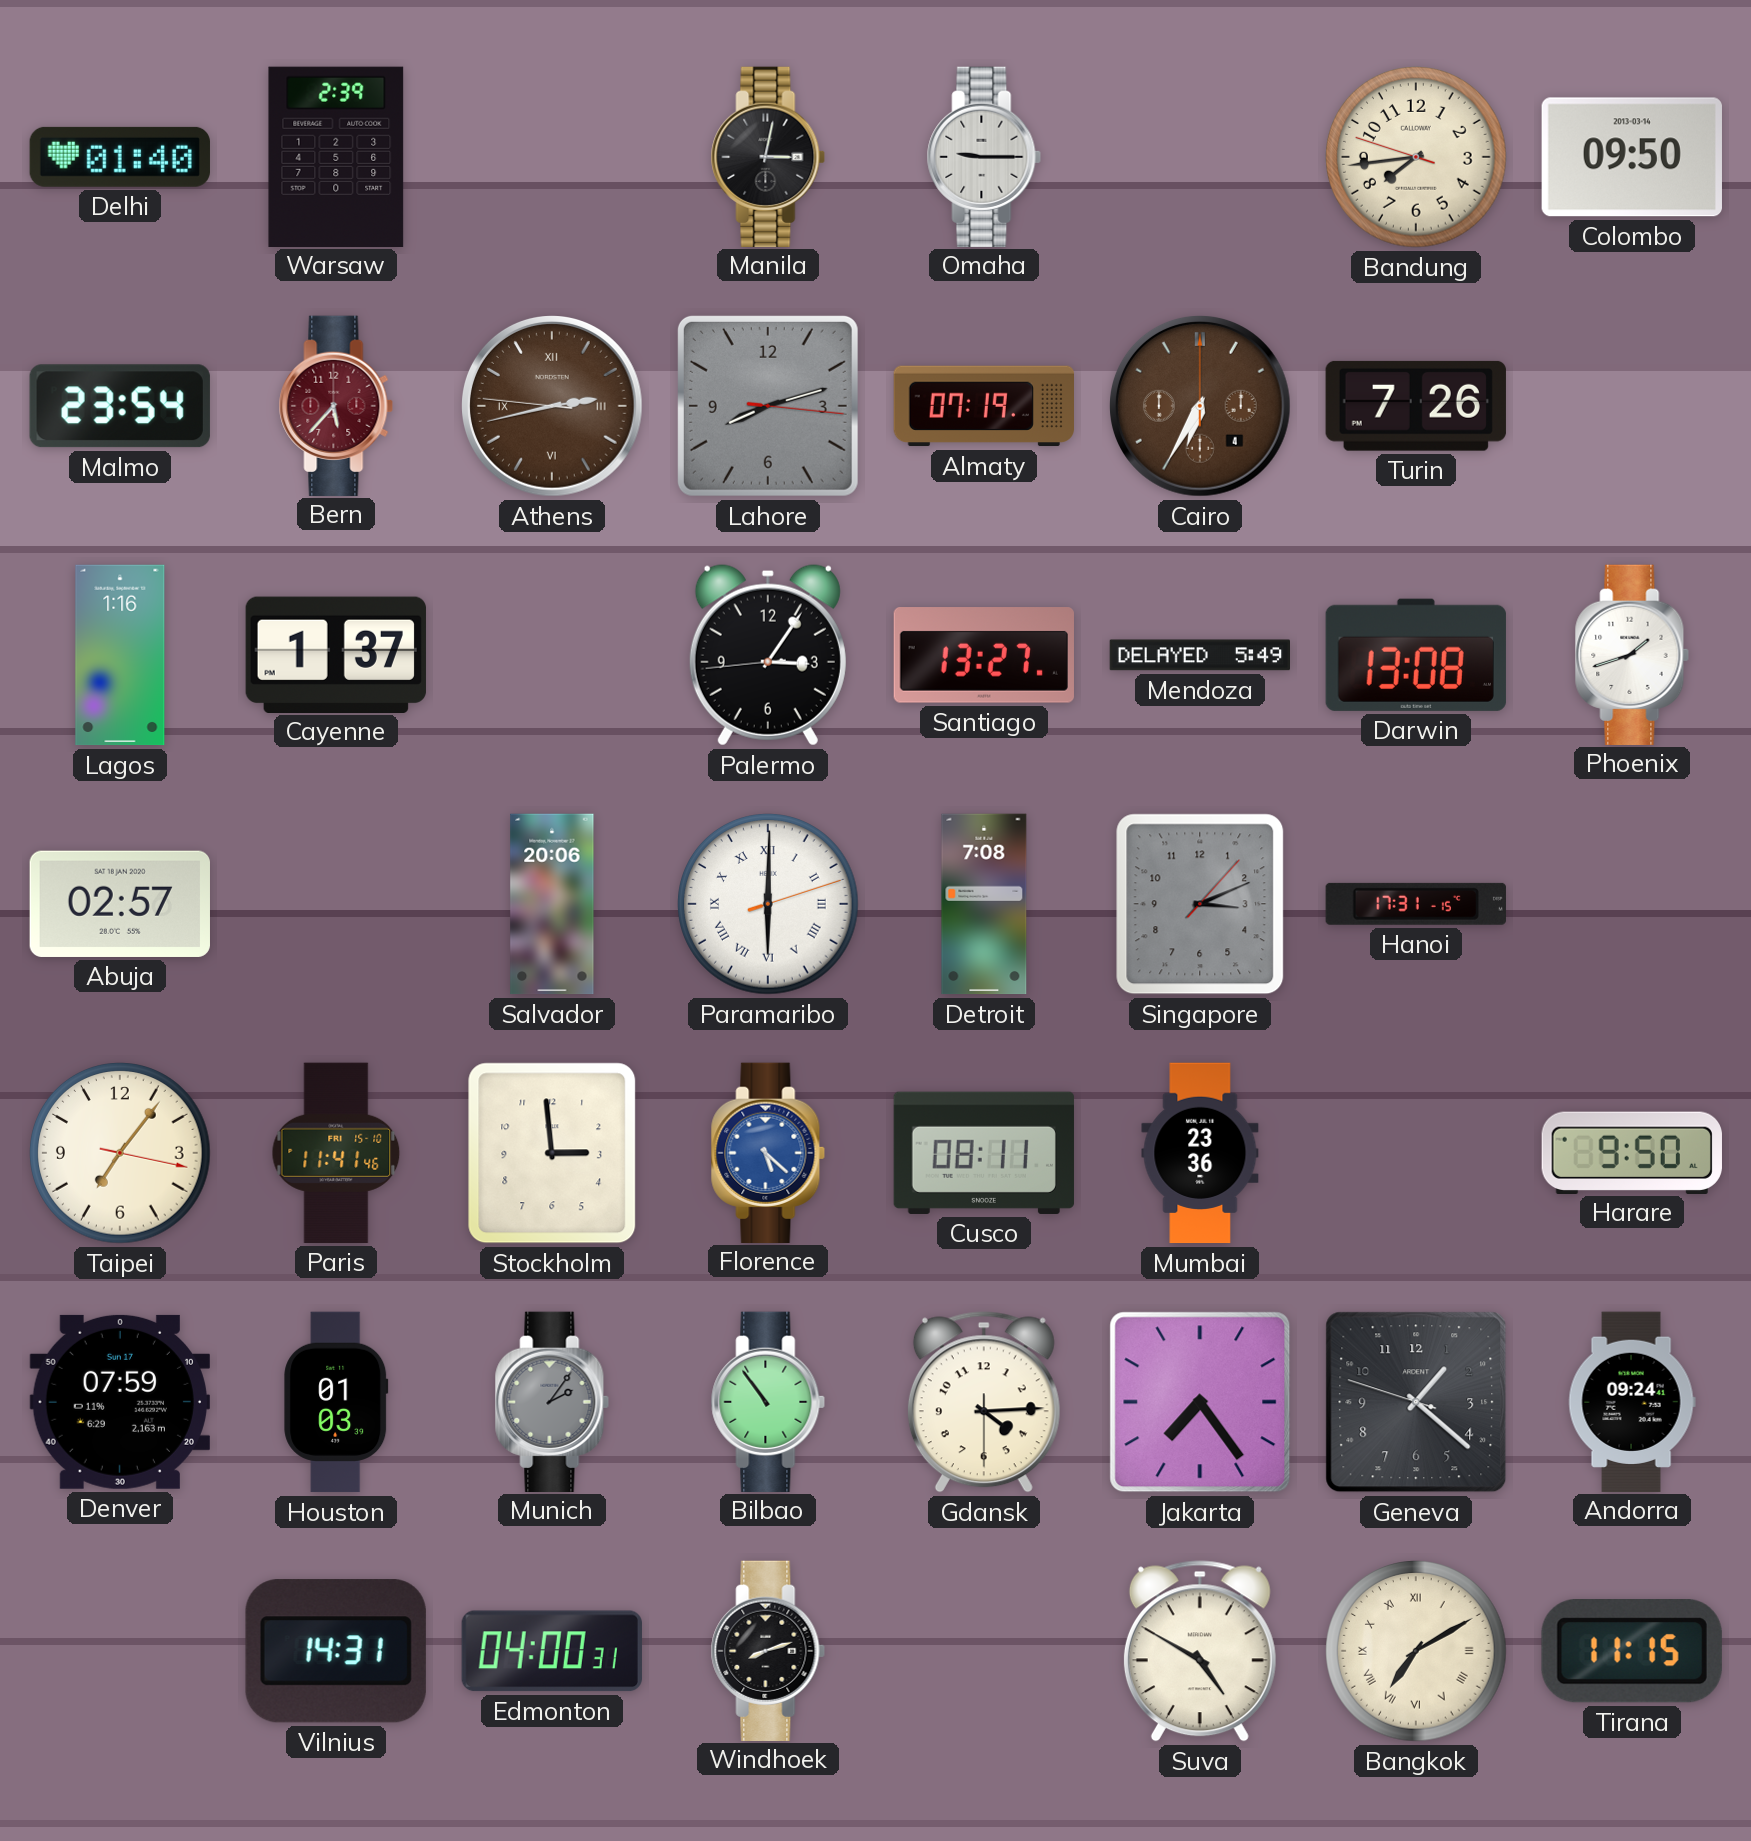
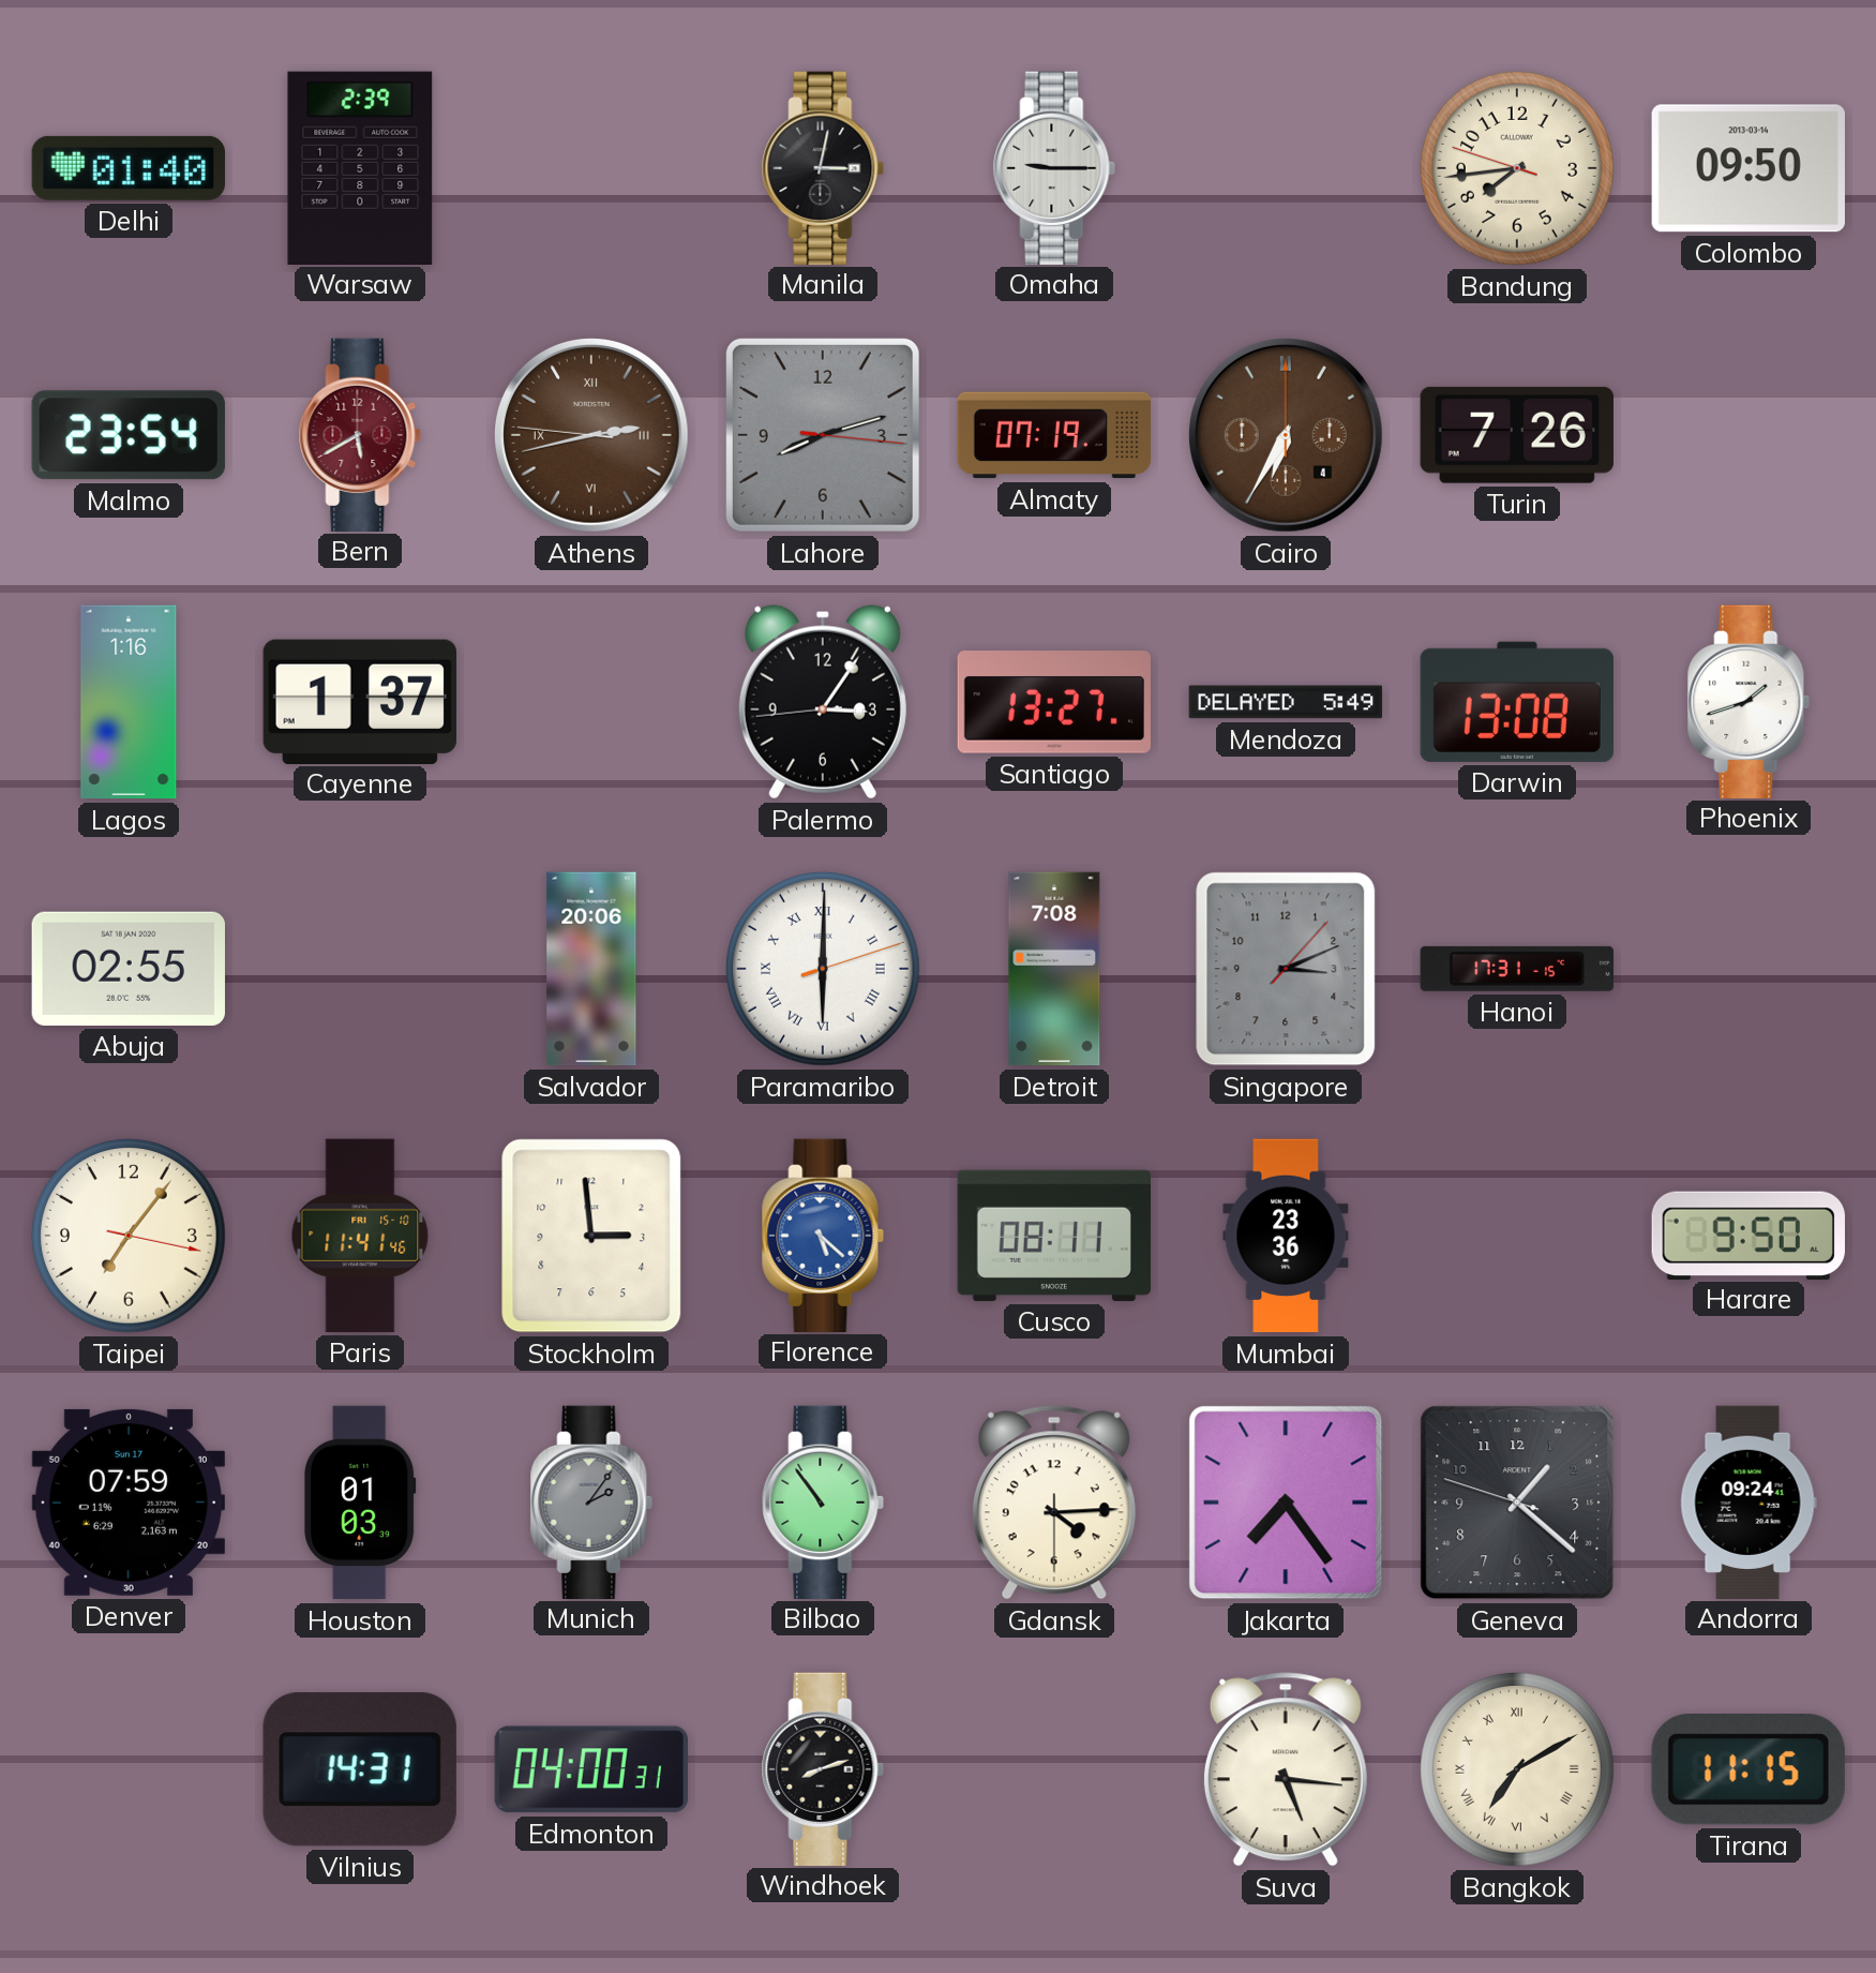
Bern: 5:37 -> 5:40 (360, 434)
Abuja: 02:57 -> 02:55 (129, 969)
Suva: 4:50 -> 5:16 (1286, 1769)
